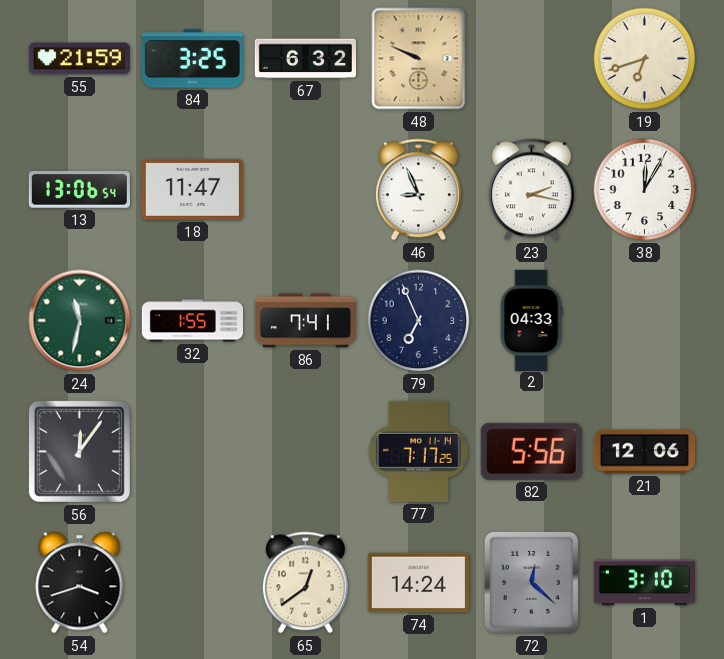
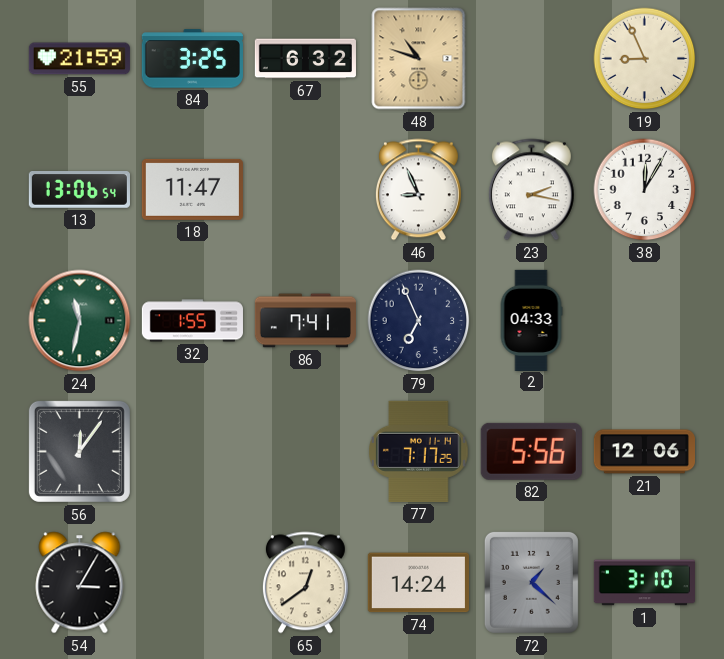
48: 9:49 -> 10:48 (419, 59)
19: 6:42 -> 8:56 (645, 59)
54: 3:42 -> 3:05 (80, 583)
72: 12:22 -> 1:22 (531, 582)
